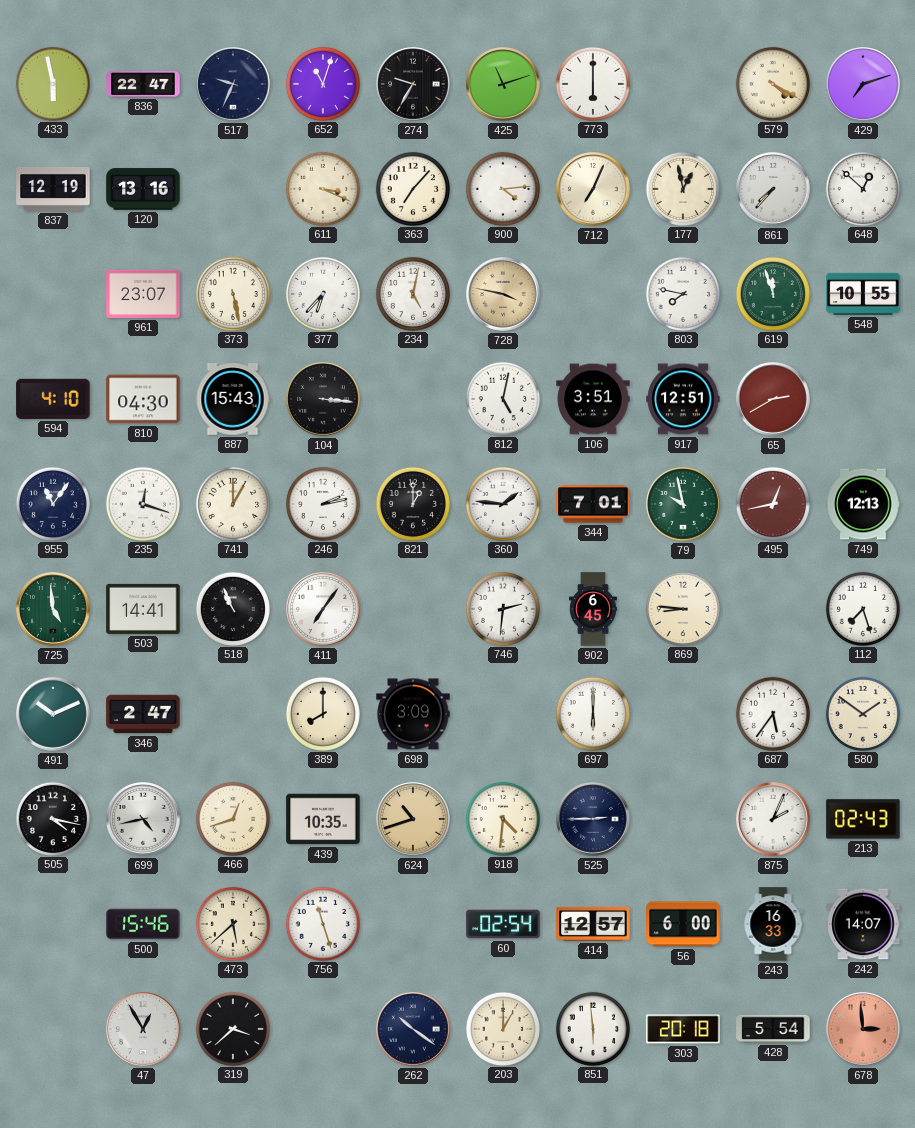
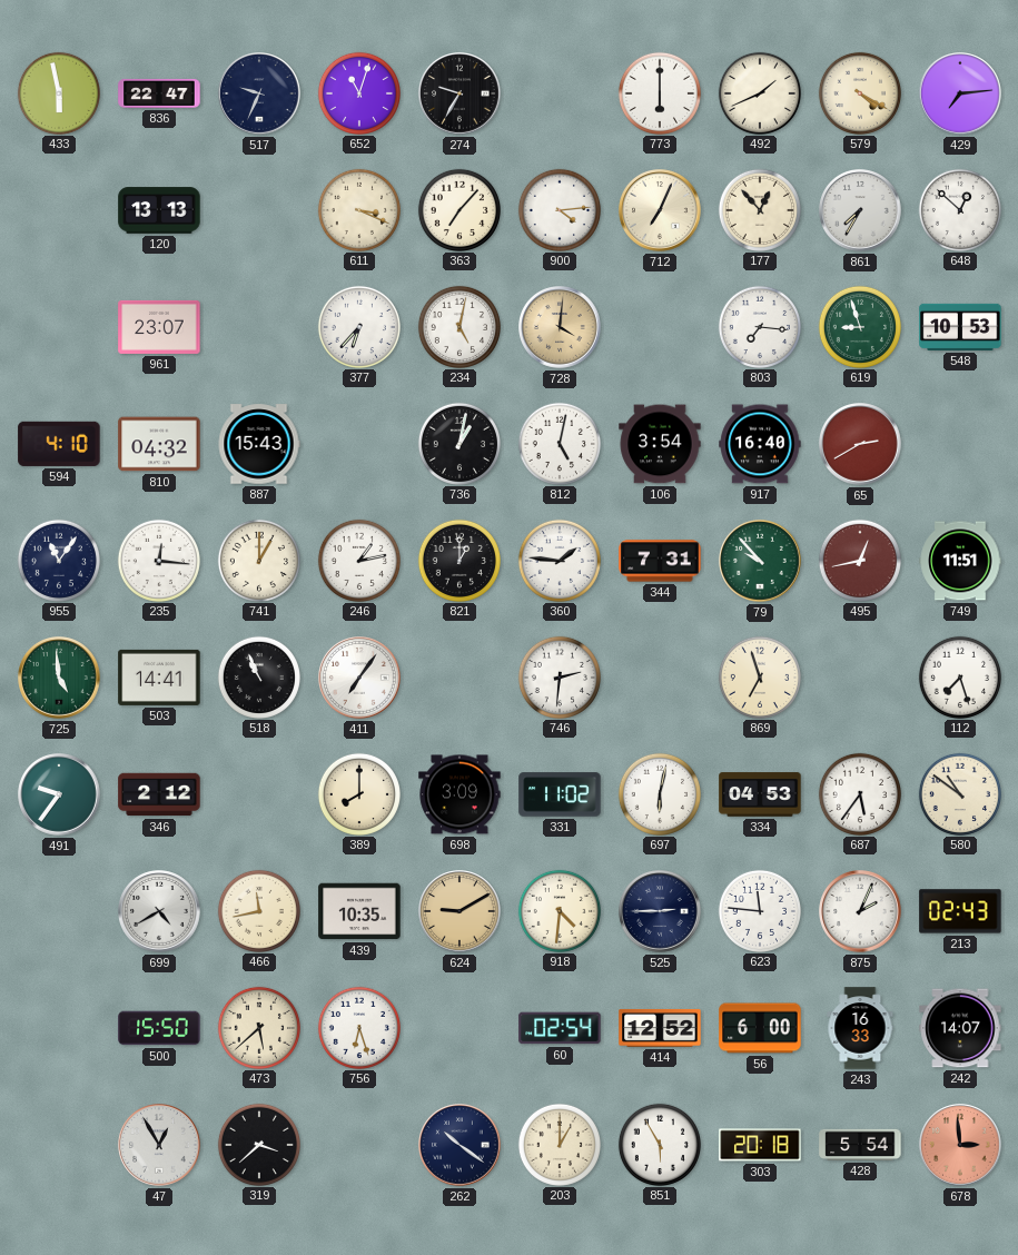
425: 11:12 -> none (503, 84)
492: none -> 1:41 (759, 92)
429: 7:12 -> 7:14 (960, 93)
837: 12:19 -> none (53, 189)
120: 13:16 -> 13:13 (159, 210)
177: 12:58 -> 12:53 (759, 209)
861: 7:37 -> 7:35 (860, 210)
373: 5:28 -> none (232, 293)
728: 3:47 -> 4:01 (560, 327)
803: 7:47 -> 7:16 (759, 326)
619: 11:57 -> 8:57 (859, 326)
548: 10:55 -> 10:53 (960, 327)
810: 04:30 -> 04:32 (159, 444)
104: 3:16 -> none (323, 399)
736: none -> 1:02 (458, 443)
106: 3:51 -> 3:54 (660, 444)
917: 12:51 -> 16:40 (760, 444)
235: 12:18 -> 12:16 (158, 560)
246: 2:13 -> 1:13 (358, 560)
344: 7:01 -> 7:31 (660, 561)
79: 9:58 -> 9:53 (760, 561)
749: 12:13 -> 11:51 (960, 561)
902: 6:45 -> none (593, 609)
869: 8:46 -> 6:57 (759, 676)
491: 10:11 -> 9:36 (59, 794)
346: 2:47 -> 2:12 (159, 794)
331: none -> 11:02 (560, 794)
697: 6:00 -> 6:02 (659, 793)
334: none -> 04:53 (760, 794)
580: 1:51 -> 10:51 (959, 793)
505: 4:17 -> none (52, 818)
699: 4:43 -> 4:40 (159, 911)
466: 12:42 -> 11:43 (258, 910)
624: 10:42 -> 9:10 (459, 911)
623: none -> 11:46 (759, 910)
500: 15:46 -> 15:50 (159, 1028)
756: 11:27 -> 6:27 (358, 1027)
414: 12:57 -> 12:52 (660, 1028)
851: 5:59 -> 5:55 (659, 1144)
